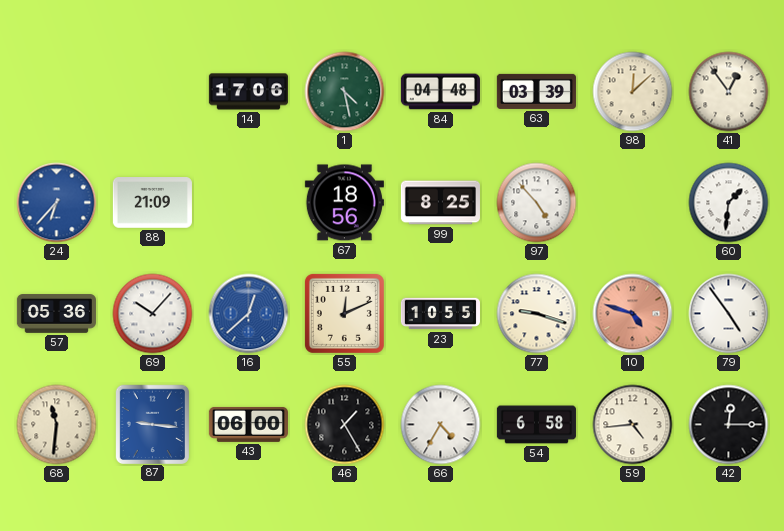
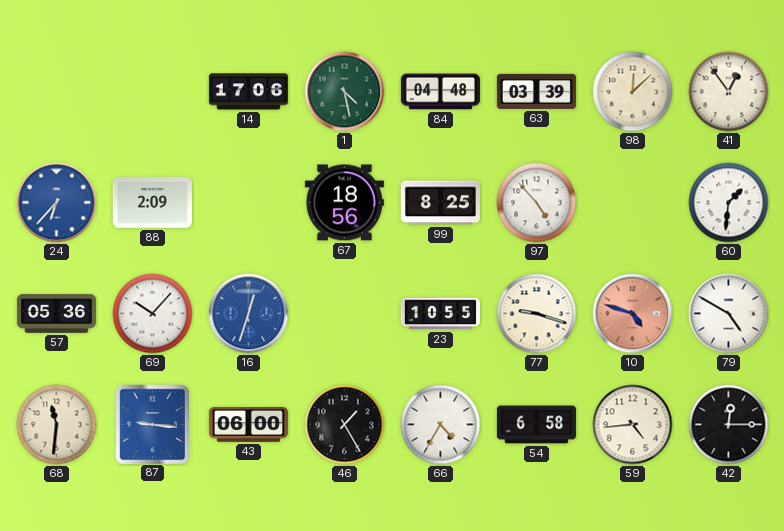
88: 21:09 -> 2:09 (152, 203)
16: 12:38 -> 12:33 (249, 314)
55: 12:11 -> none (344, 313)
79: 4:54 -> 4:50 (729, 314)
